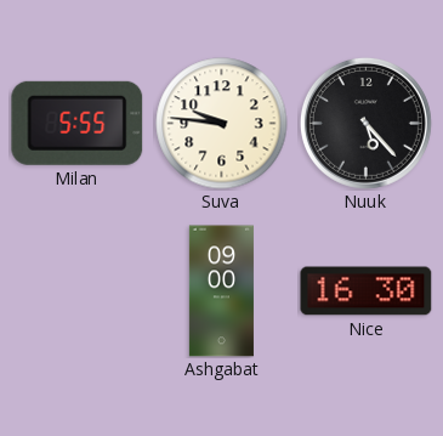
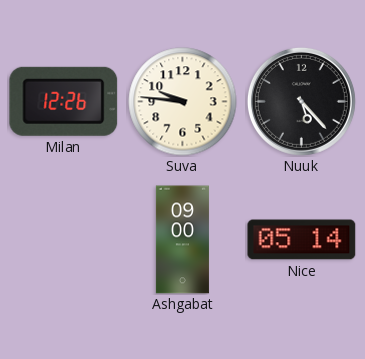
Milan: 5:55 -> 12:26 (64, 101)
Nice: 16:30 -> 05:14 (302, 240)
